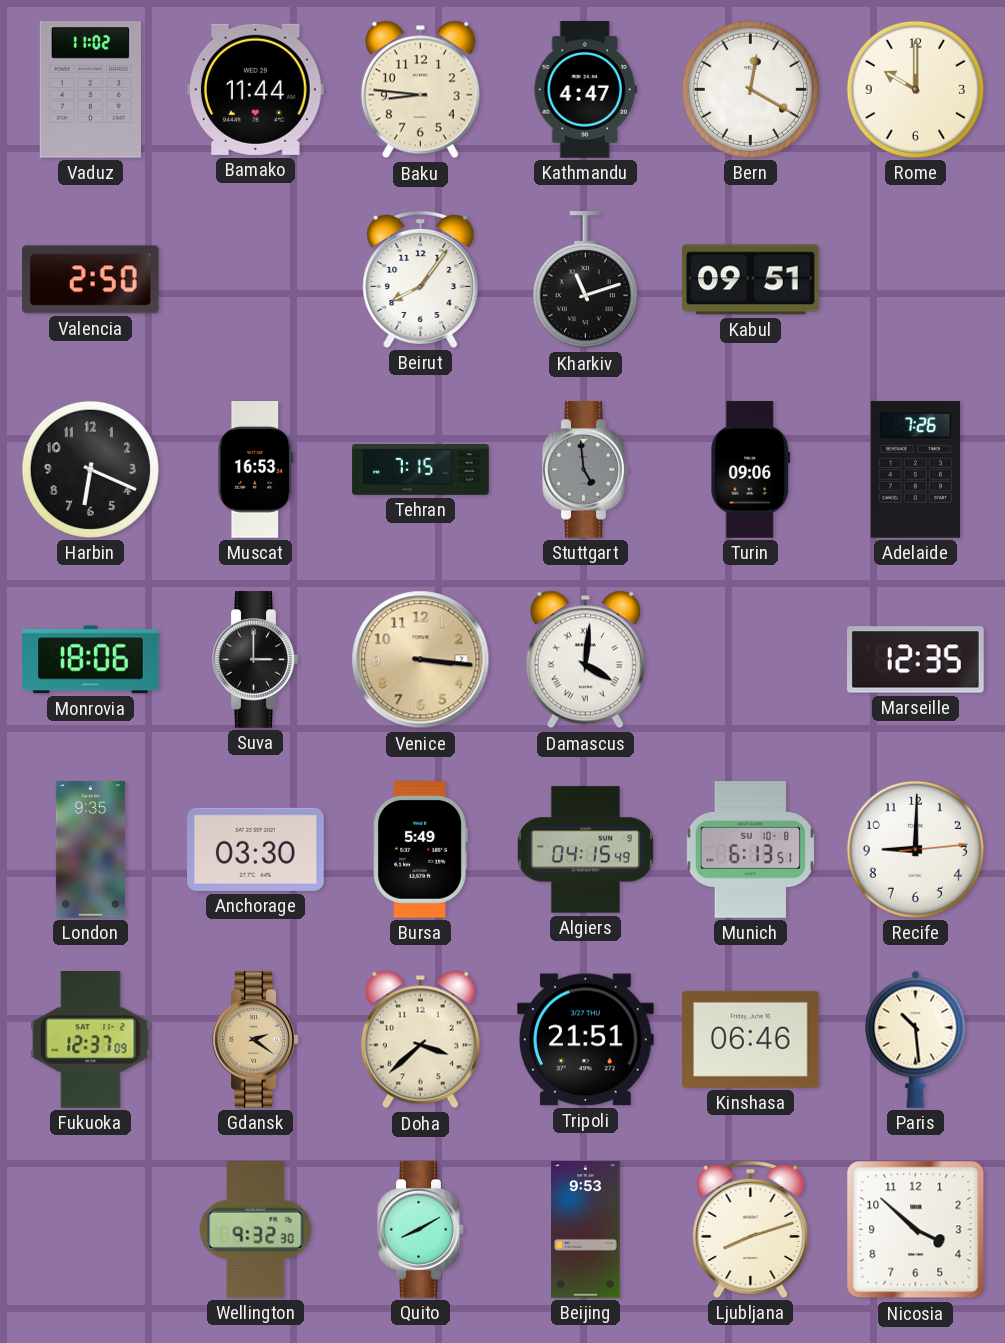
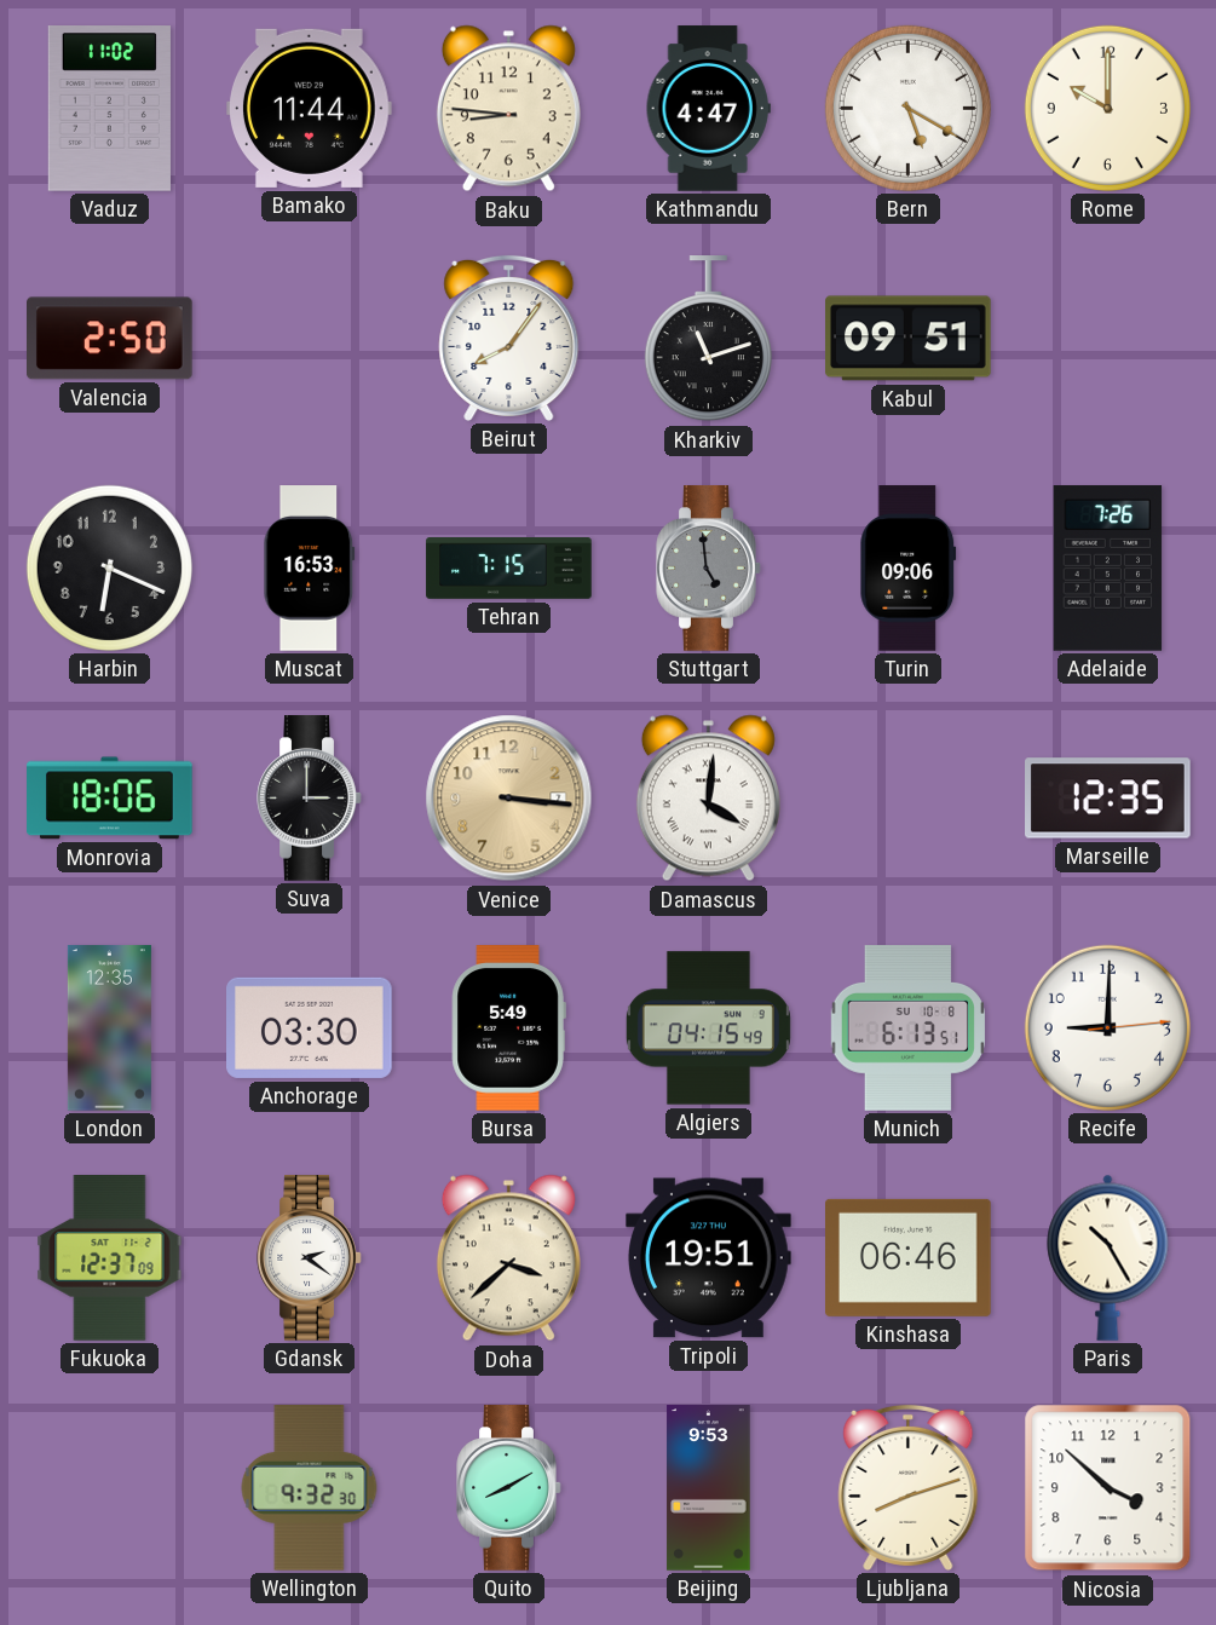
Bern: 12:20 -> 5:20 (907, 108)
London: 9:35 -> 12:35 (109, 1028)
Gdansk dial: champagne -> white (310, 1258)
Tripoli: 21:51 -> 19:51 (709, 1258)
Paris: 10:29 -> 10:25 (1108, 1257)
